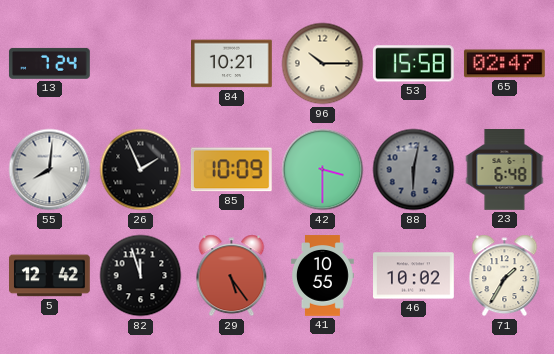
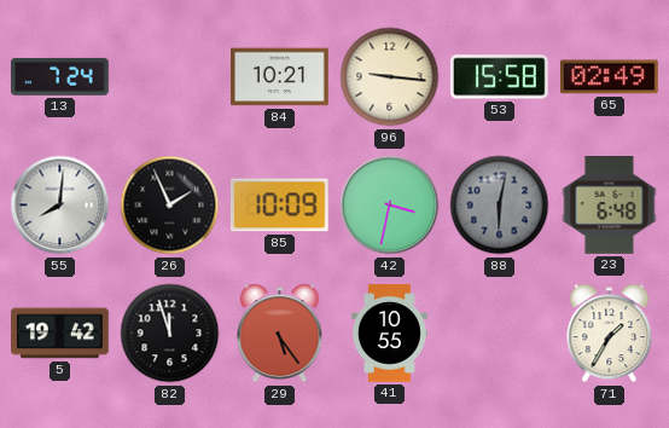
96: 10:15 -> 9:16 (390, 77)
65: 02:47 -> 02:49 (609, 77)
42: 3:30 -> 3:32 (390, 206)
5: 12:42 -> 19:42 (60, 334)
46: 10:02 -> none (414, 276)
